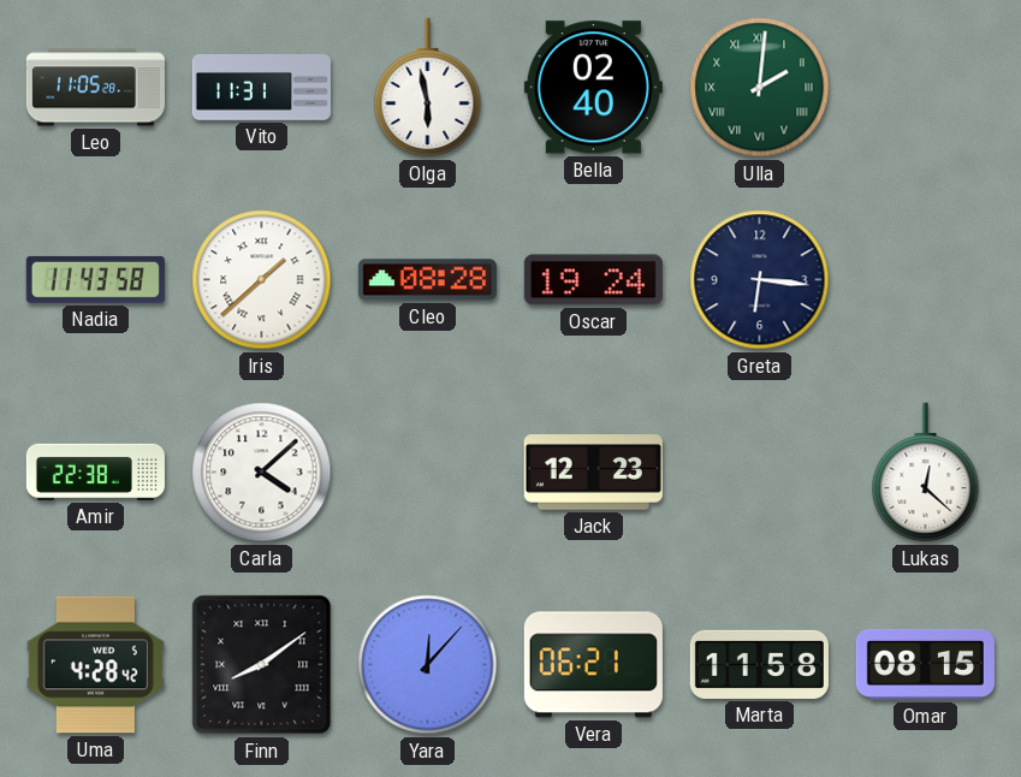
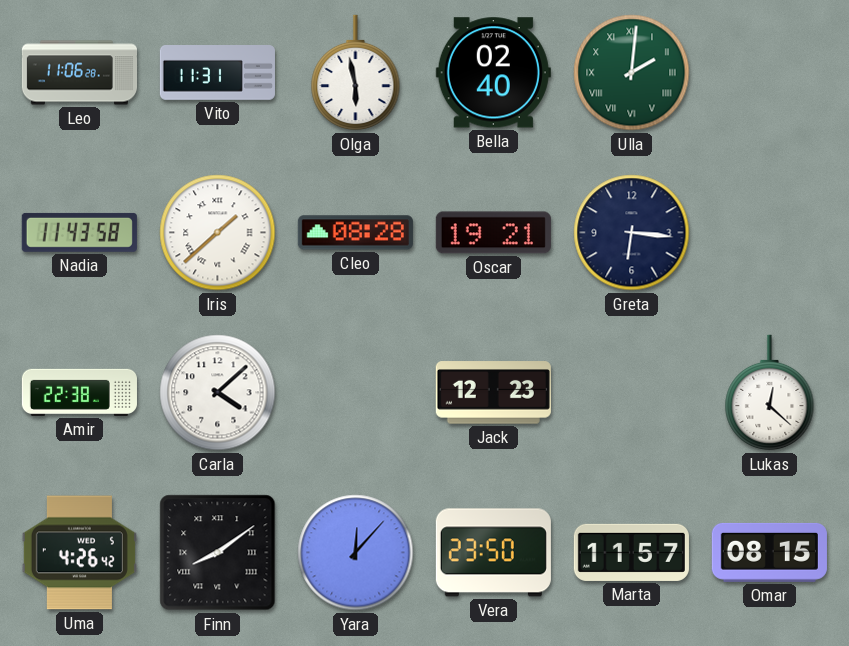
Leo: 11:05 -> 11:06 (79, 73)
Oscar: 19:24 -> 19:21 (493, 233)
Uma: 4:28 -> 4:26 (79, 553)
Vera: 06:21 -> 23:50 (493, 553)
Marta: 11:58 -> 11:57 (631, 552)
